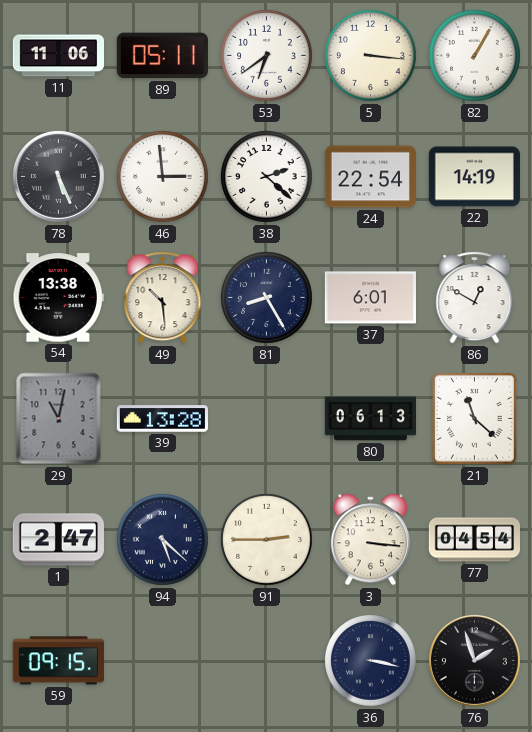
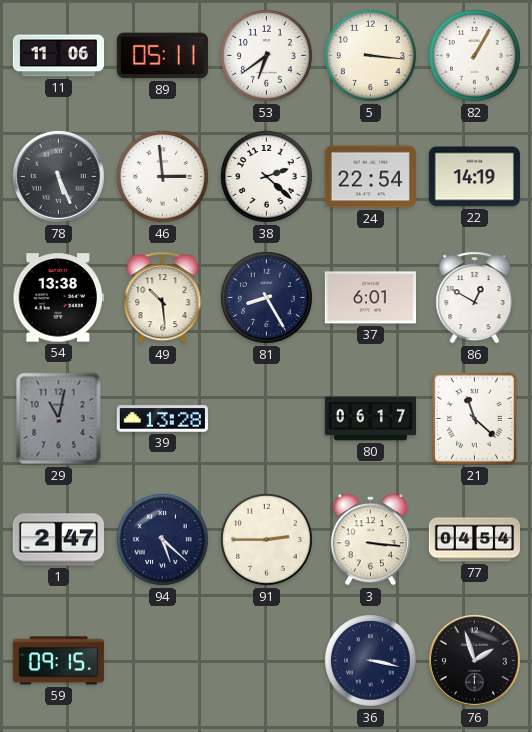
80: 06:13 -> 06:17 (370, 419)
